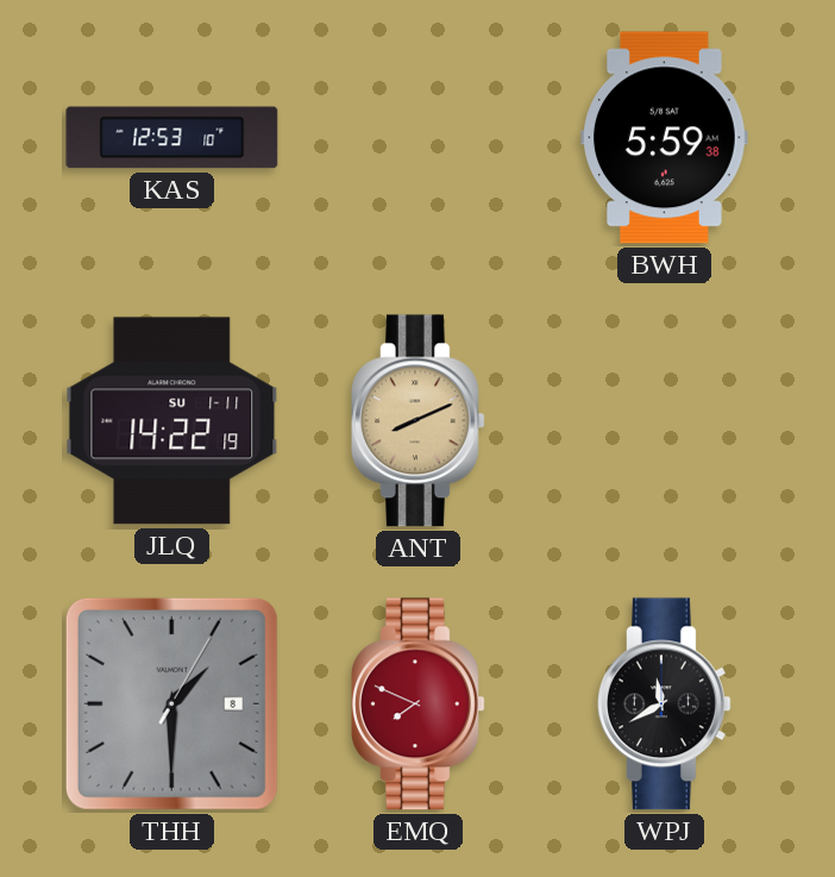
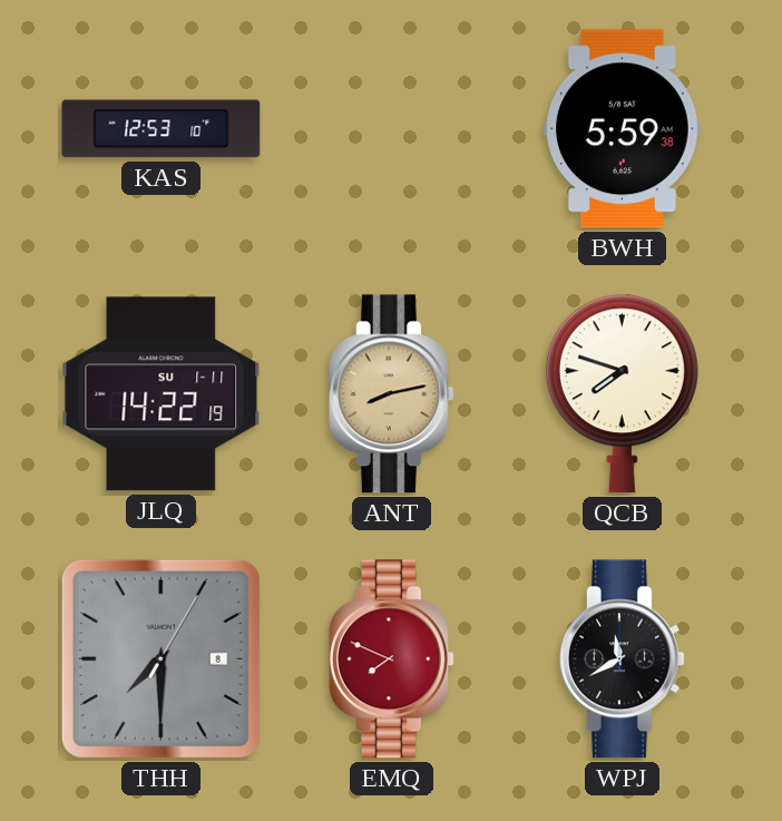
ANT: 8:11 -> 8:13 (391, 394)
QCB: none -> 7:48 (622, 394)
THH: 1:30 -> 7:30 (160, 658)
